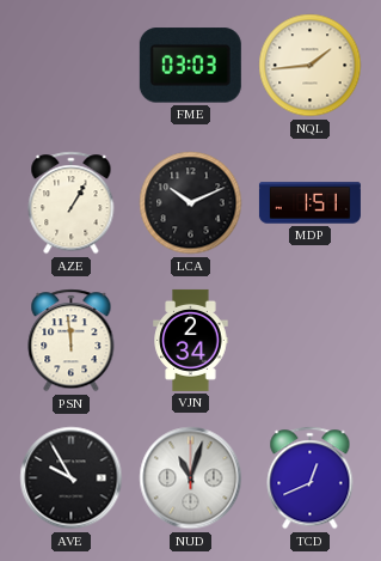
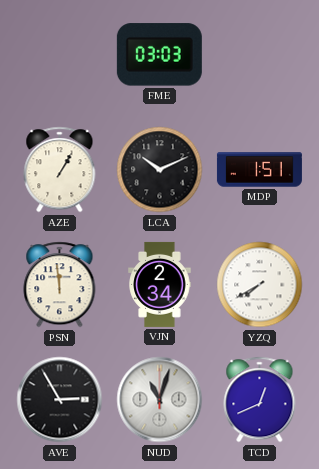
NQL: 1:44 -> none (311, 66)
YZQ: none -> 7:40 (260, 285)
AVE: 9:55 -> 2:55 (60, 400)
